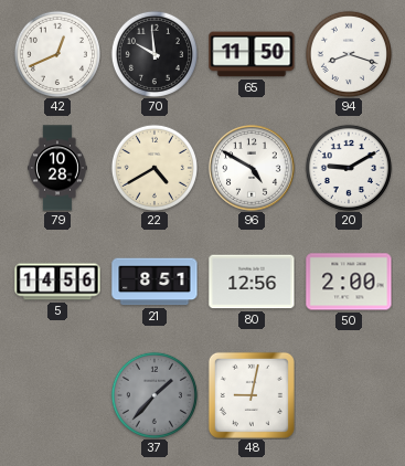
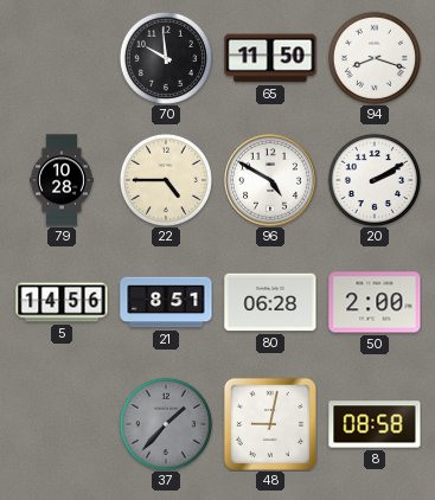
42: 12:41 -> none (57, 54)
22: 4:40 -> 4:45 (166, 180)
20: 9:10 -> 2:10 (375, 180)
80: 12:56 -> 06:28 (270, 302)
8: none -> 08:58 (375, 424)
